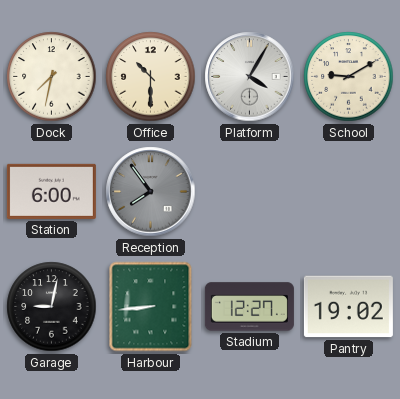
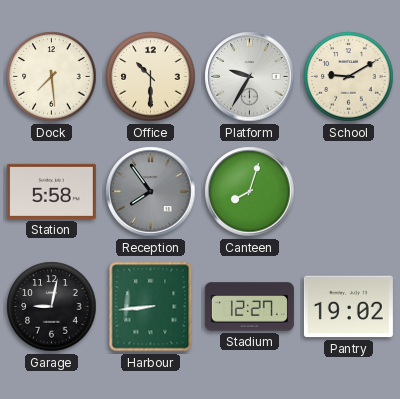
Dock: 7:32 -> 7:29 (52, 77)
Platform: 4:05 -> 9:35 (250, 77)
Station: 6:00 -> 5:58 (51, 191)
Canteen: none -> 8:03 (250, 192)
